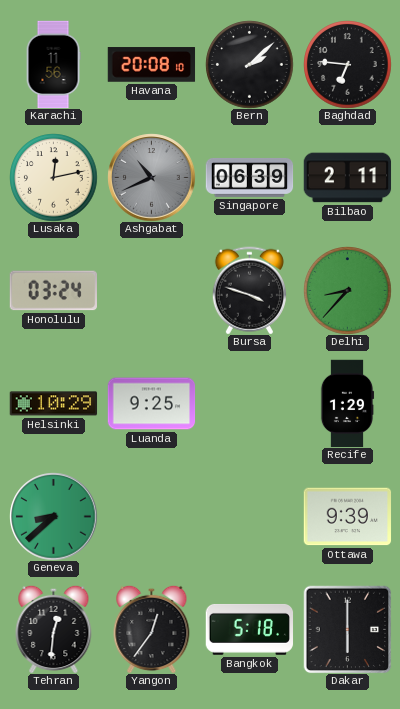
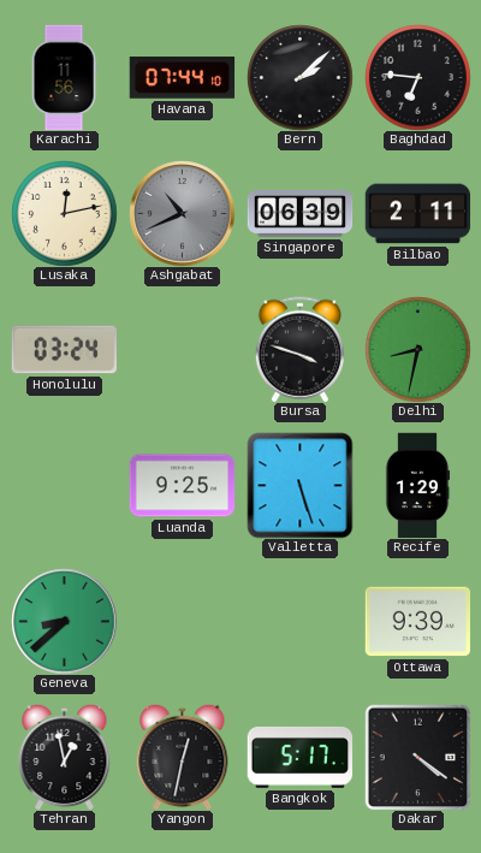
Havana: 20:08 -> 07:44 (182, 78)
Delhi: 8:37 -> 8:32 (417, 349)
Helsinki: 10:29 -> none (53, 404)
Valletta: none -> 5:27 (299, 485)
Tehran: 12:31 -> 12:58 (65, 757)
Yangon: 12:36 -> 12:32 (183, 757)
Bangkok: 5:18 -> 5:17 (299, 757)
Dakar: 6:00 -> 4:21 (417, 757)
